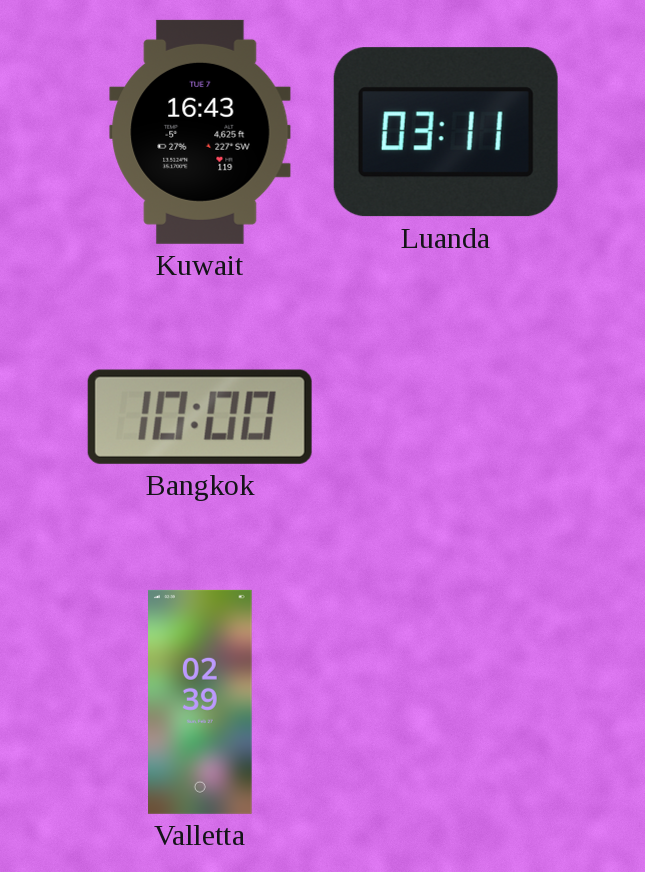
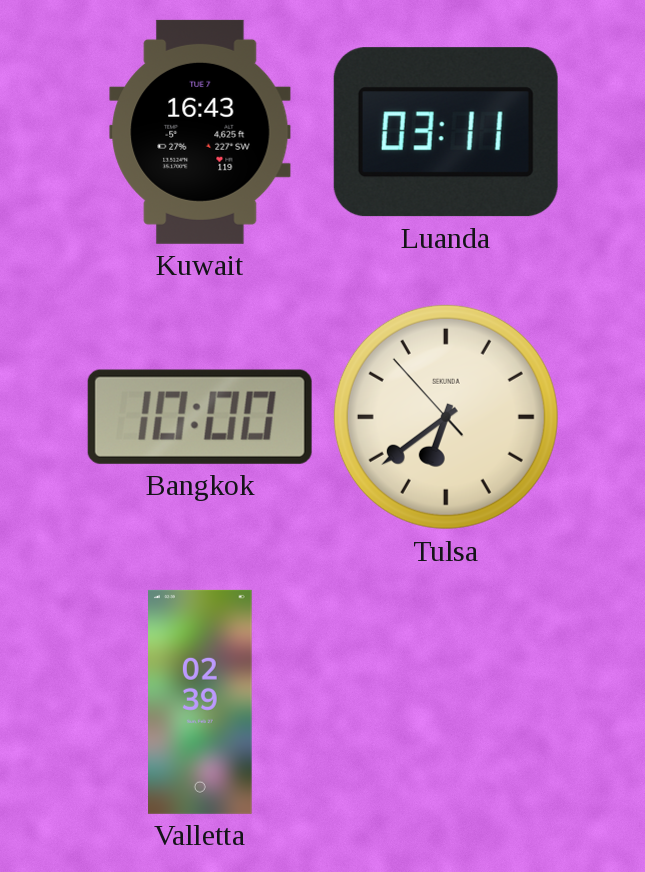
Tulsa: none -> 6:38 (446, 417)
